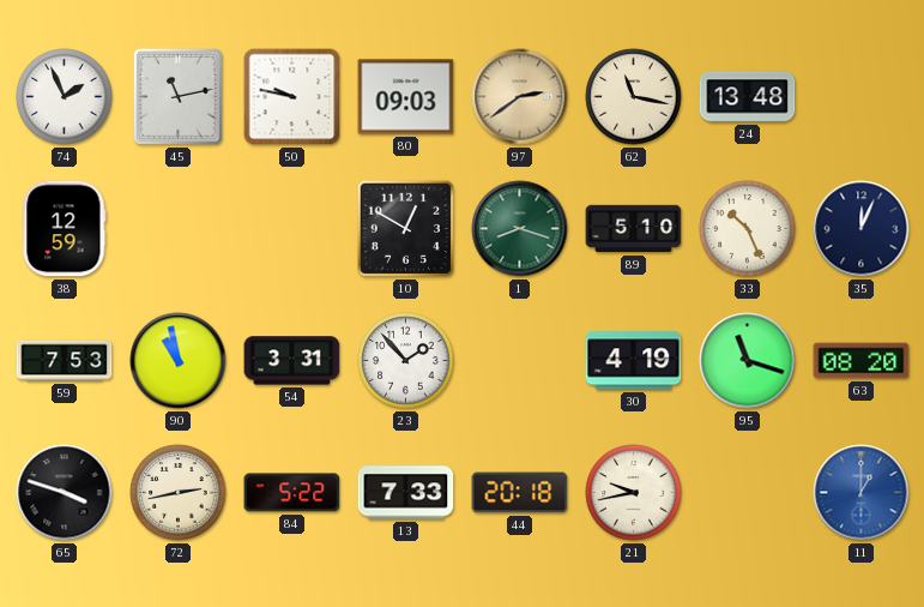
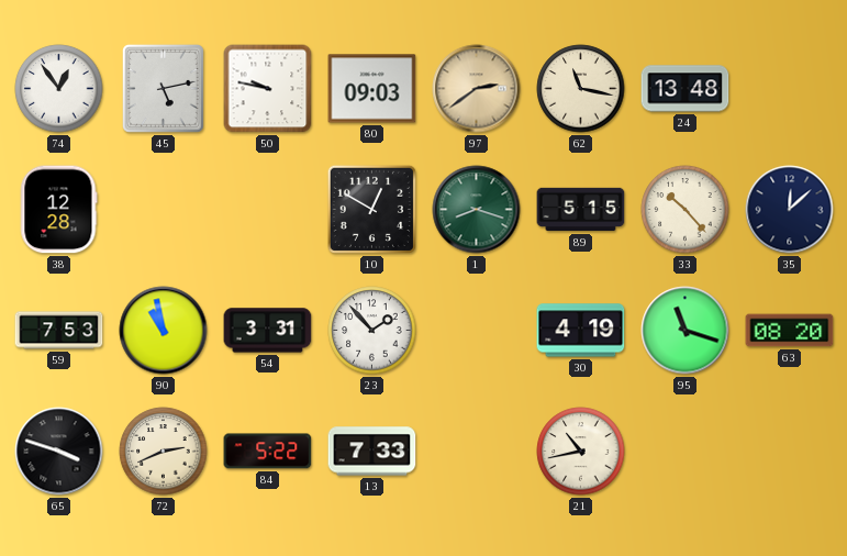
74: 1:56 -> 12:54 (59, 89)
45: 11:13 -> 5:13 (163, 88)
38: 12:59 -> 12:28 (58, 210)
89: 5:10 -> 5:15 (581, 210)
33: 10:26 -> 10:23 (686, 210)
35: 12:04 -> 12:08 (790, 210)
72: 2:43 -> 2:41 (164, 452)
44: 20:18 -> none (520, 493)
21: 9:43 -> 10:43 (581, 452)
11: 1:00 -> none (862, 493)
